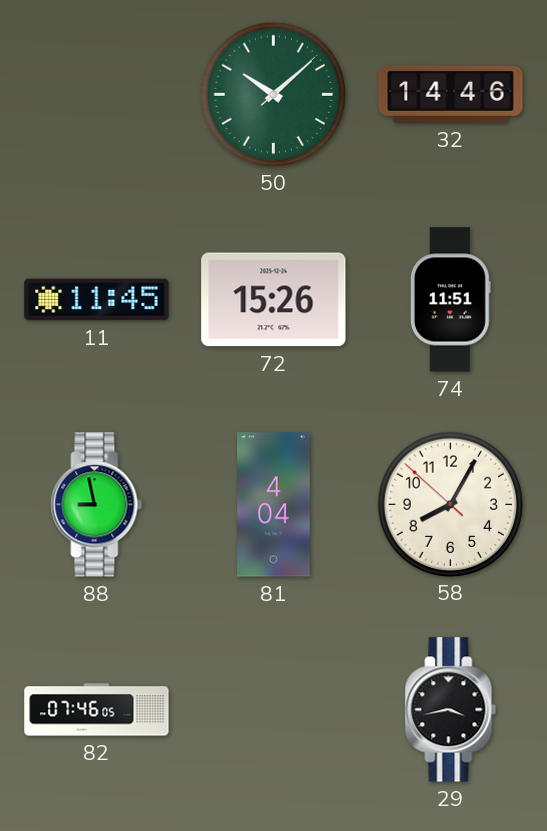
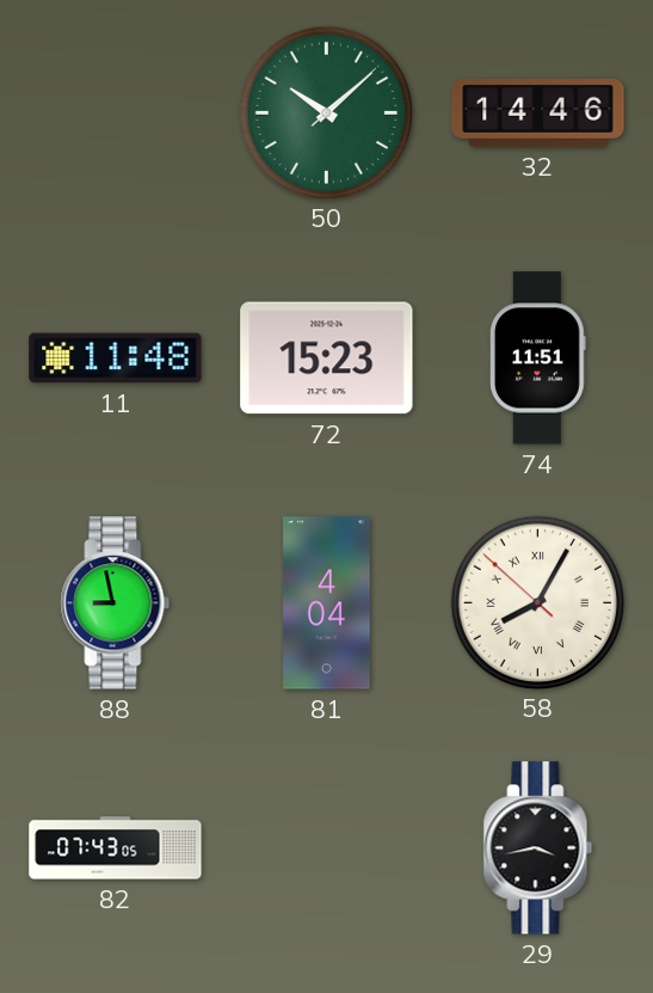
11: 11:45 -> 11:48 (116, 358)
72: 15:26 -> 15:23 (327, 358)
58 numerals: Arabic -> Roman (537, 602)
82: 07:46 -> 07:43 (116, 848)
